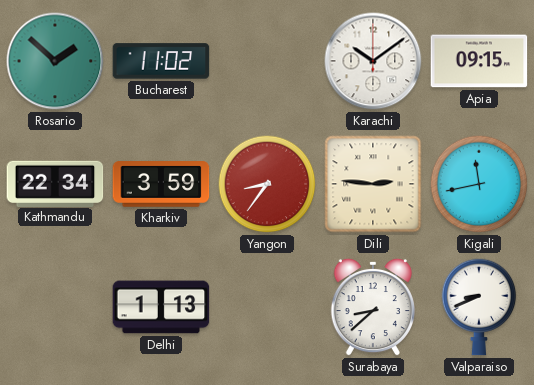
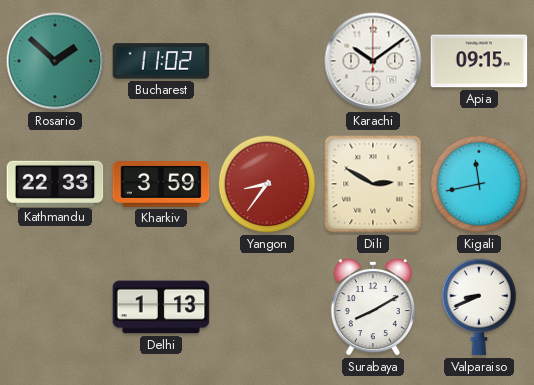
Kathmandu: 22:34 -> 22:33 (55, 183)
Dili: 2:46 -> 2:50 (373, 184)
Surabaya: 8:38 -> 8:10 (373, 307)
